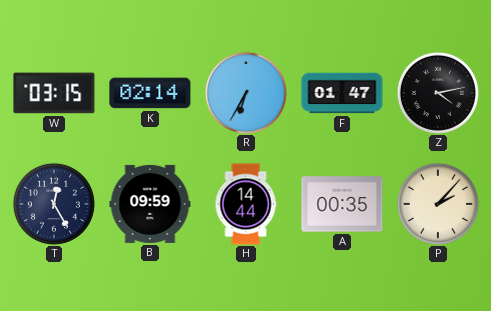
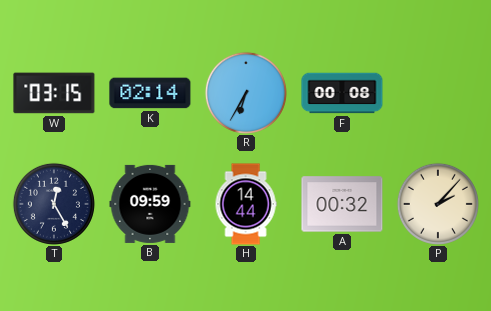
F: 01:47 -> 00:08 (342, 93)
Z: 4:13 -> none (438, 93)
A: 00:35 -> 00:32 (342, 204)
